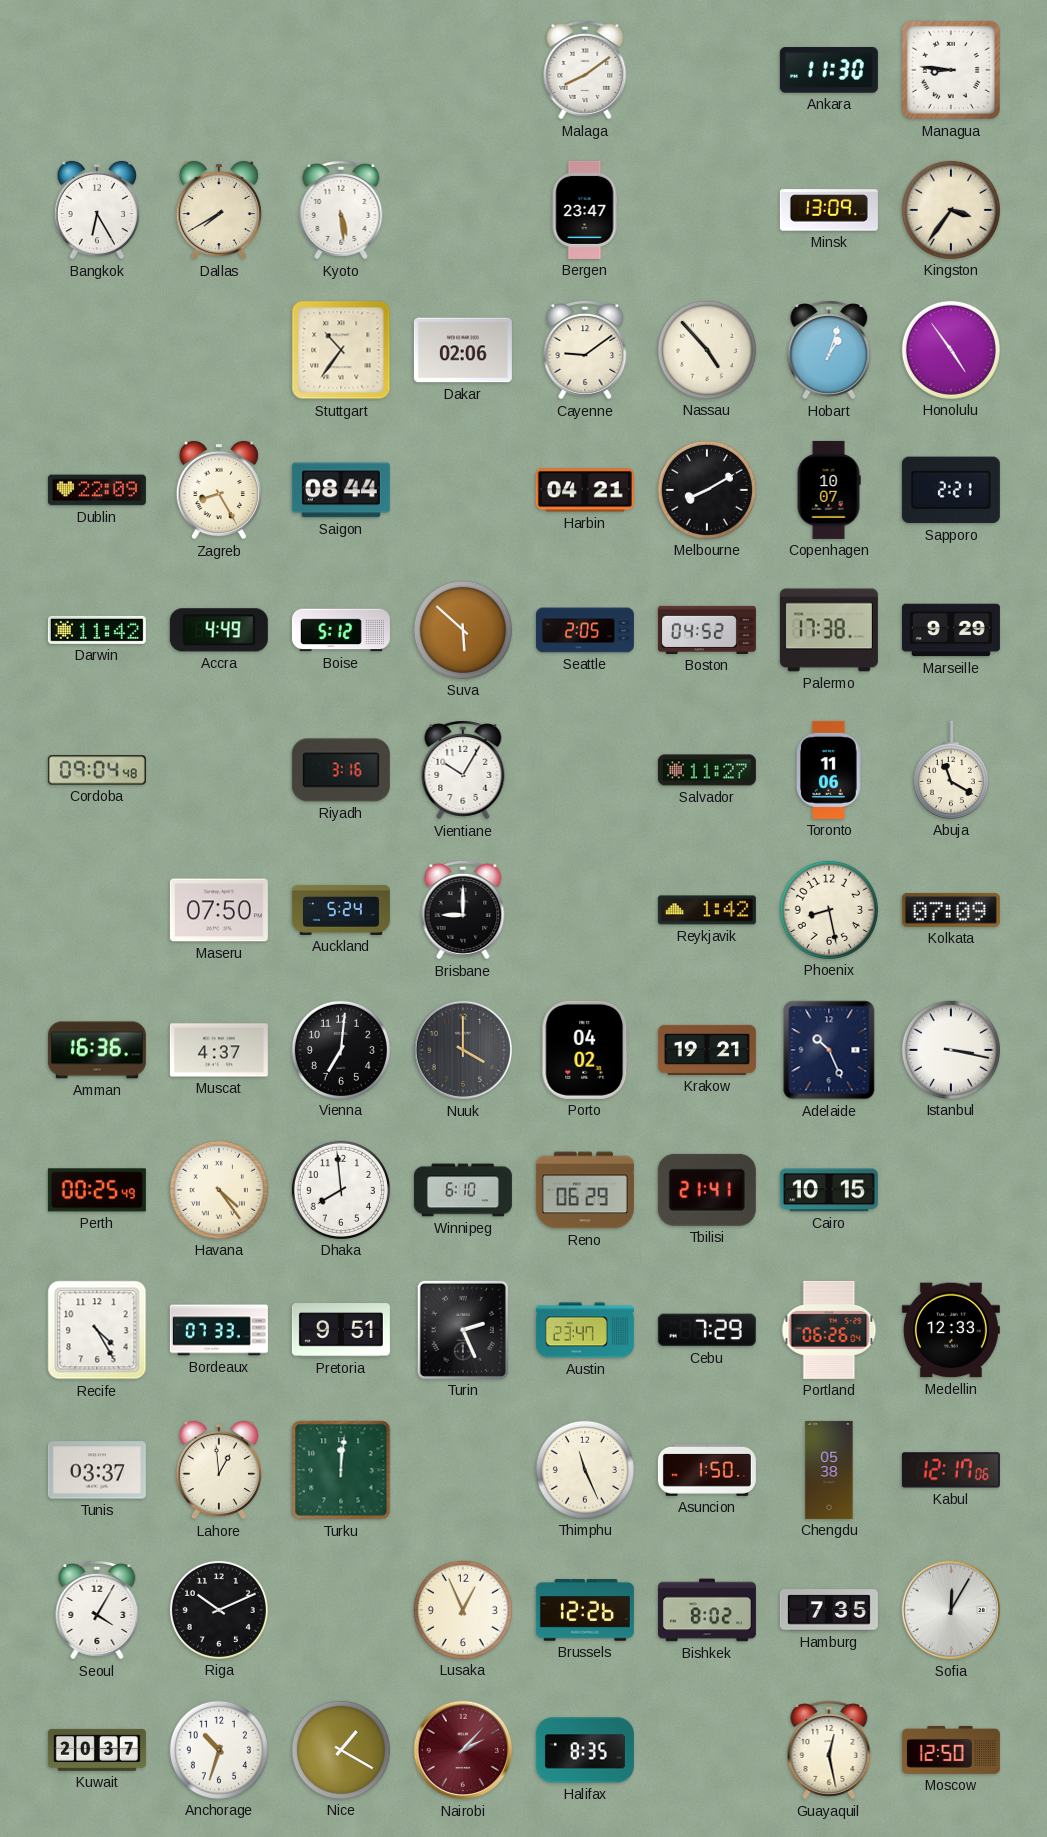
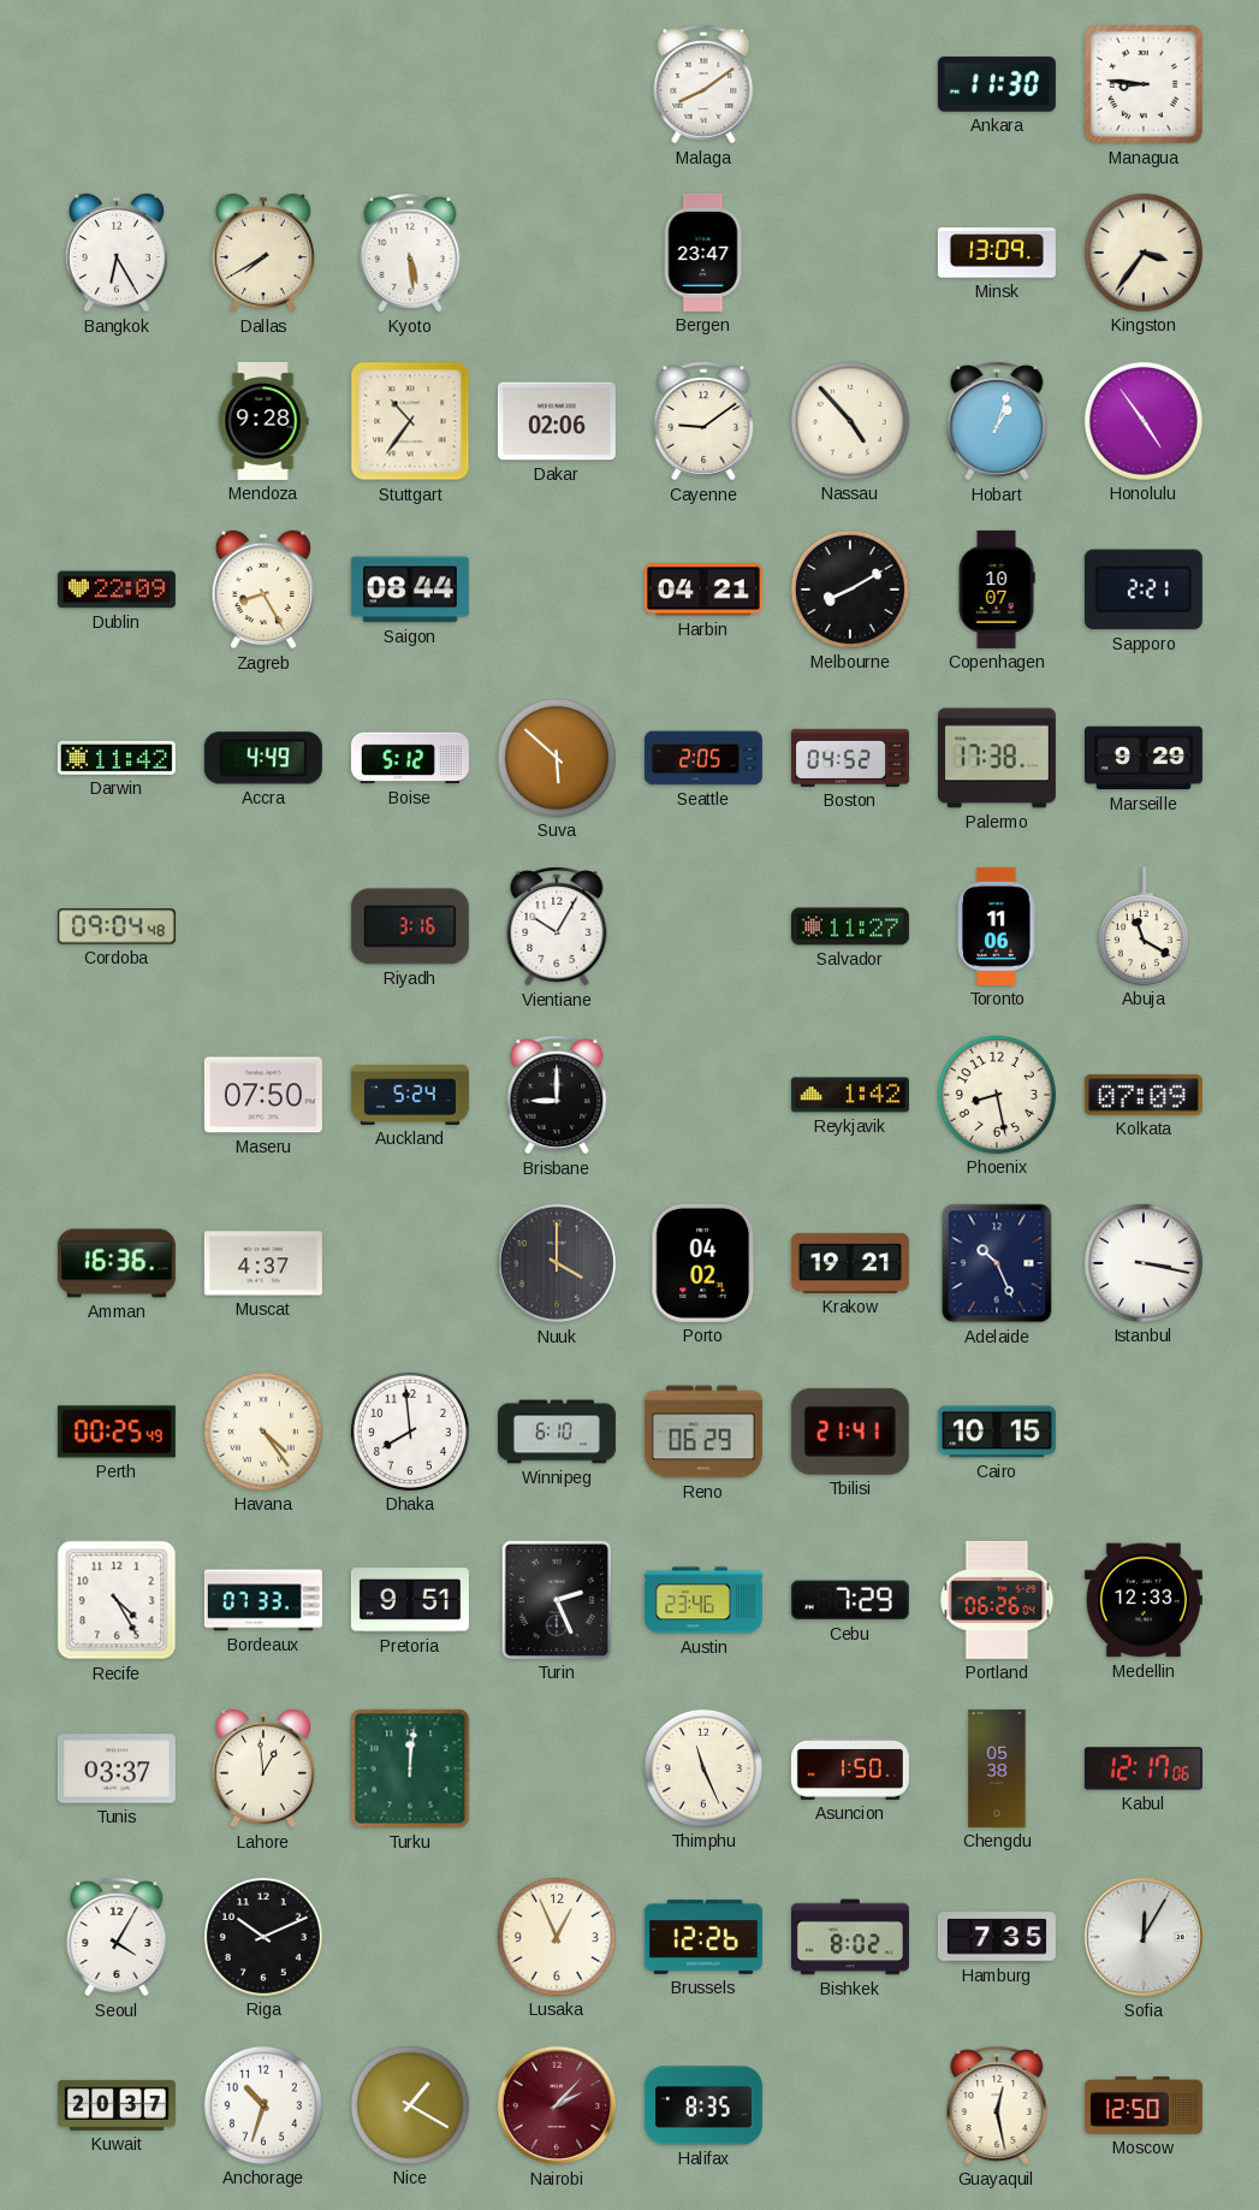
Mendoza: none -> 9:28 (263, 421)
Vienna: 7:01 -> none (341, 1050)
Austin: 23:47 -> 23:46 (703, 1600)
